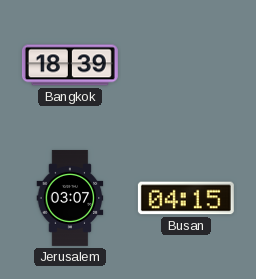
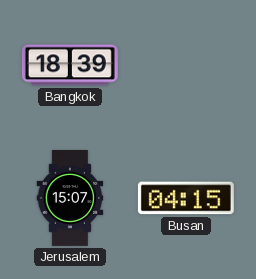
Jerusalem: 03:07 -> 15:07 (70, 198)
